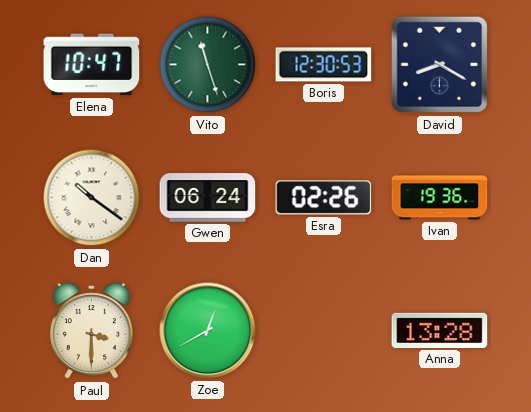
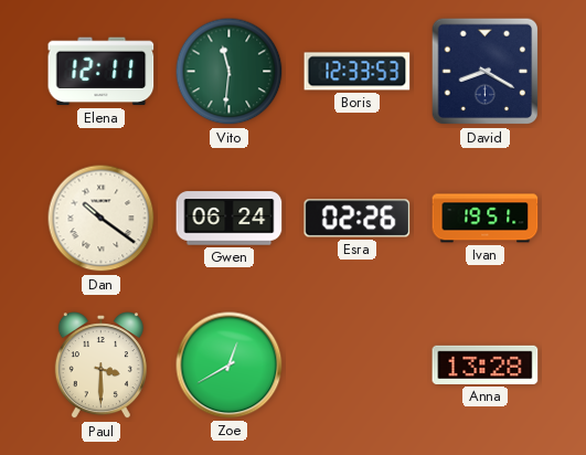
Elena: 10:47 -> 12:11 (102, 72)
Vito: 11:27 -> 11:31 (230, 72)
Boris: 12:30 -> 12:33 (358, 72)
Ivan: 19:36 -> 19:51 (486, 219)
